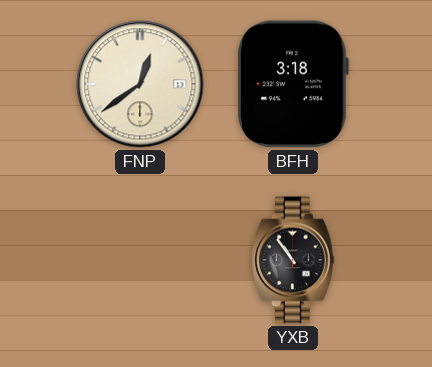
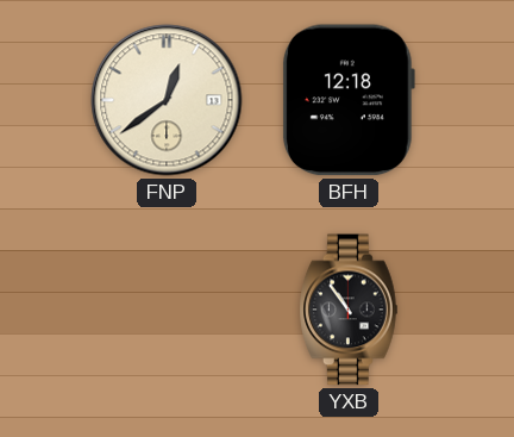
BFH: 3:18 -> 12:18 (349, 100)
